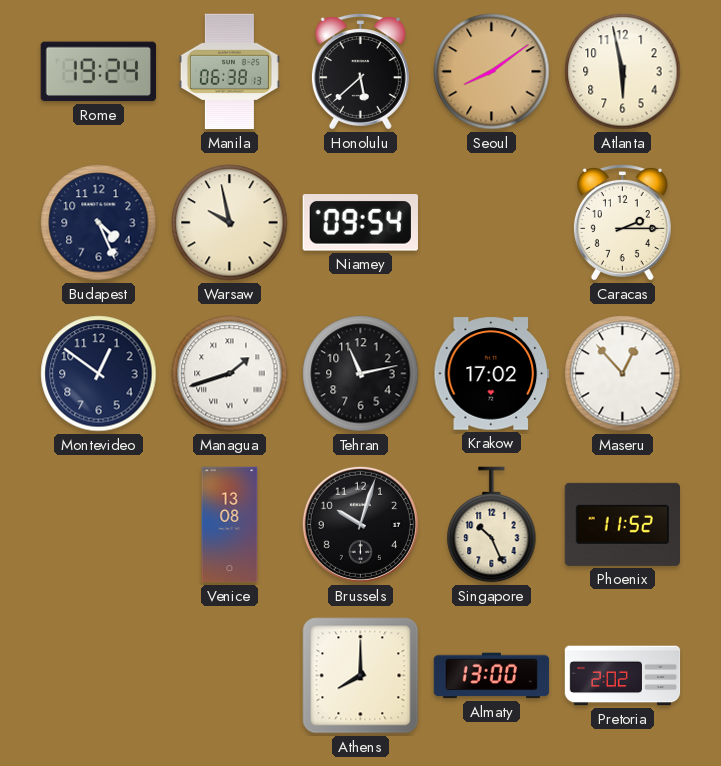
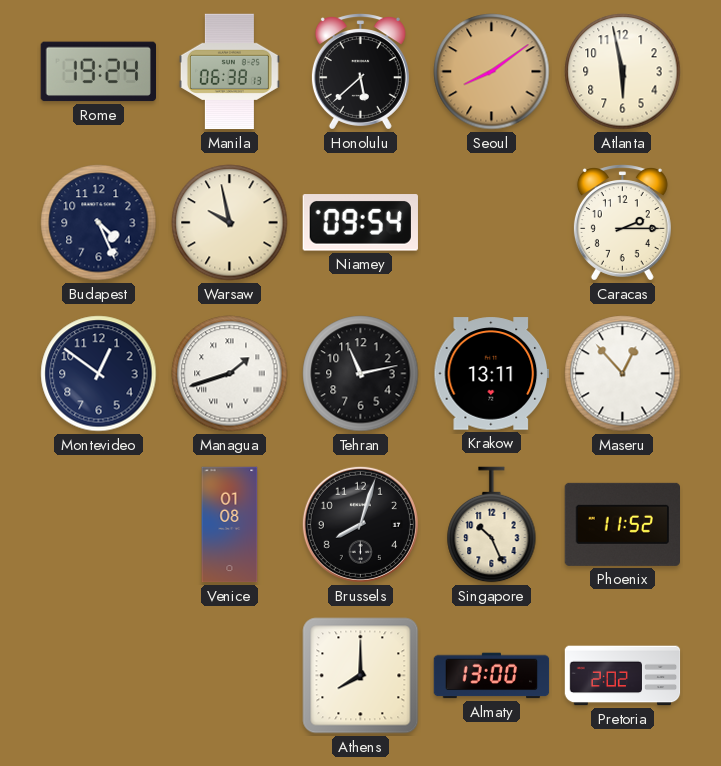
Krakow: 17:02 -> 13:11 (492, 374)
Venice: 13:08 -> 01:08 (230, 525)
Brussels: 10:03 -> 8:03 (360, 524)
